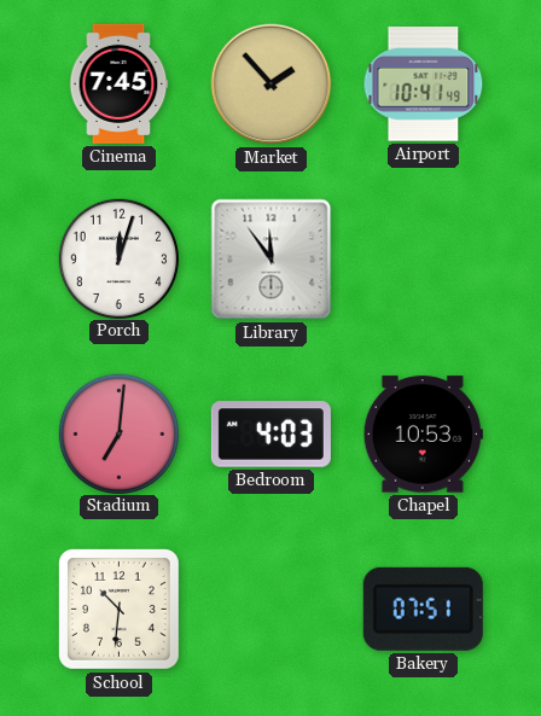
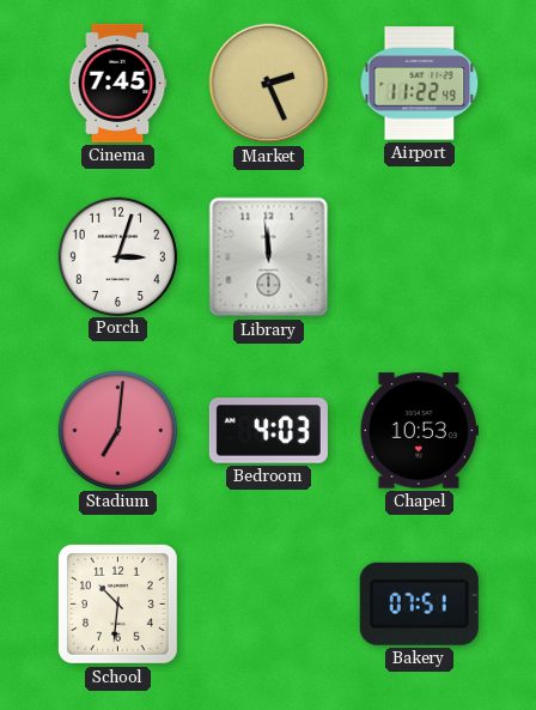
Market: 1:53 -> 2:26 (269, 84)
Airport: 10:41 -> 11:22 (420, 84)
Porch: 12:03 -> 3:03 (117, 256)
Library: 11:54 -> 11:59 (269, 257)
